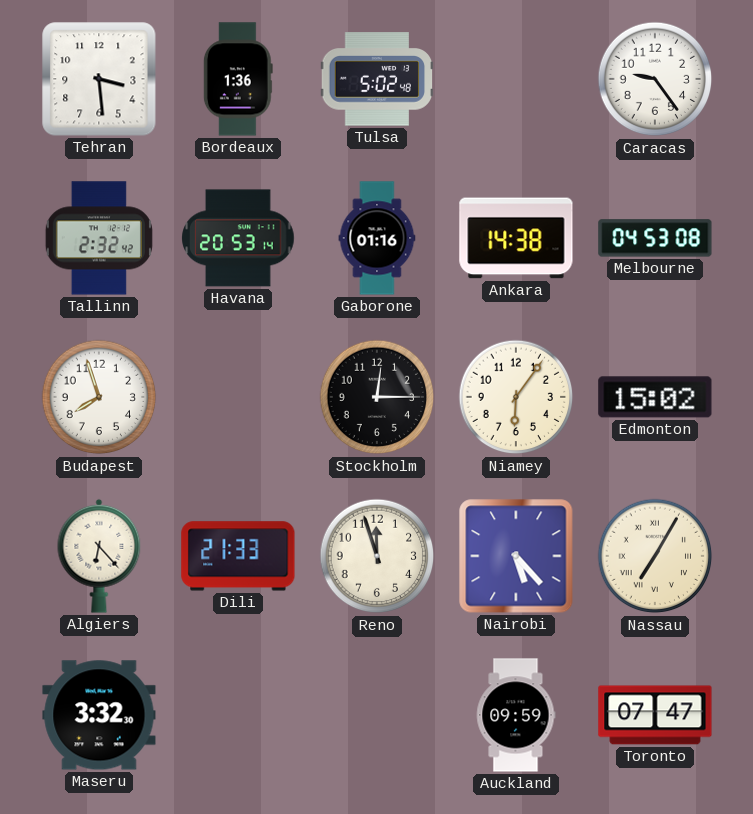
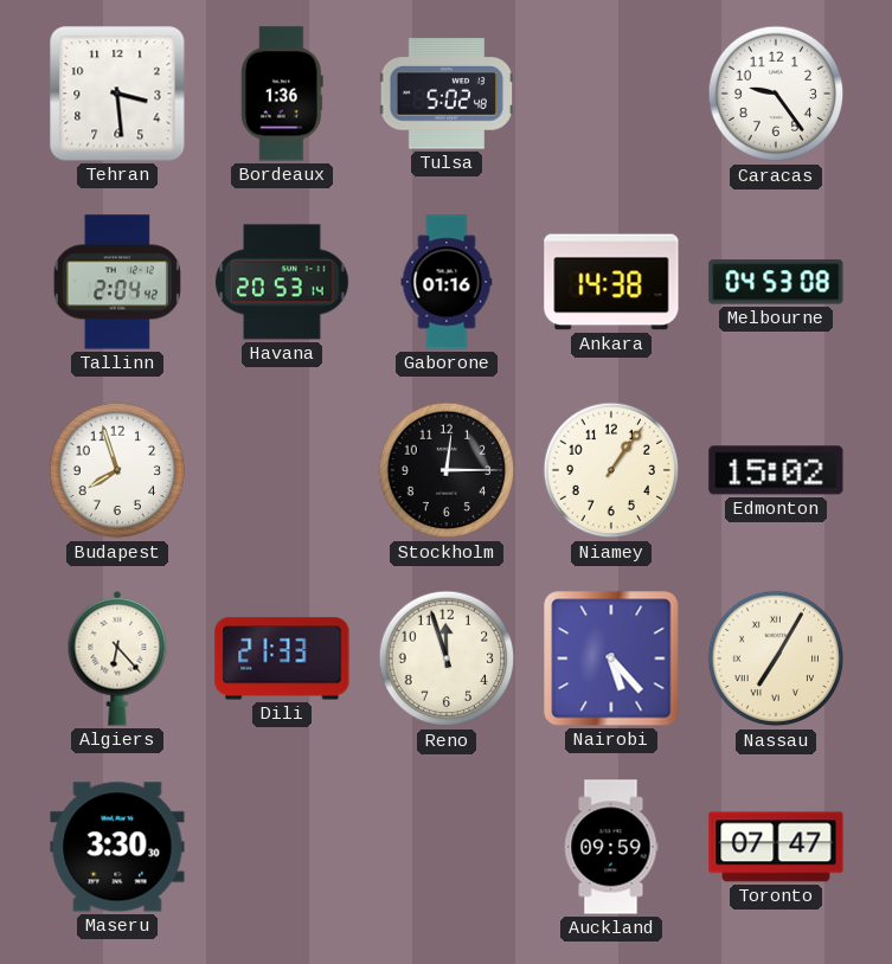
Tallinn: 2:32 -> 2:04 (117, 282)
Niamey: 6:06 -> 1:06 (611, 470)
Maseru: 3:32 -> 3:30 (117, 847)
